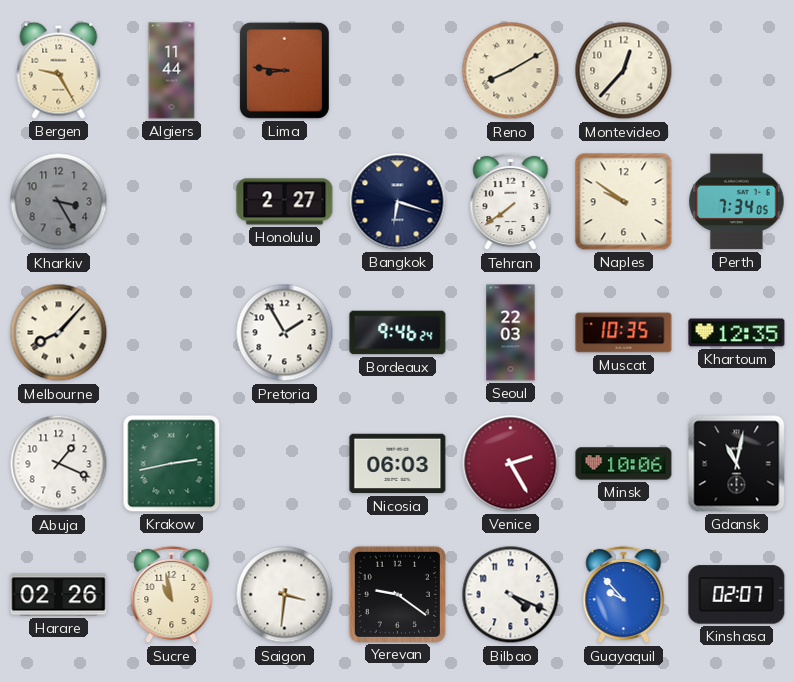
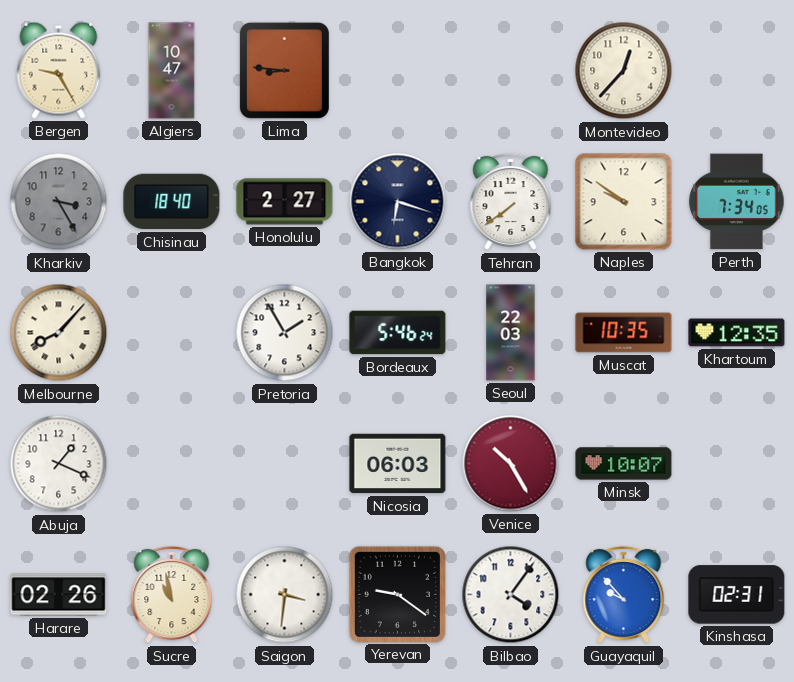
Algiers: 11:44 -> 10:47 (172, 71)
Reno: 8:10 -> none (511, 71)
Chisinau: none -> 18:40 (172, 202)
Bordeaux: 9:46 -> 5:46 (398, 333)
Krakow: 2:43 -> none (172, 464)
Venice: 2:25 -> 10:25 (511, 464)
Minsk: 10:06 -> 10:07 (624, 464)
Gdansk: 11:02 -> none (737, 464)
Bilbao: 4:19 -> 4:06 (511, 595)
Kinshasa: 02:07 -> 02:31 (737, 595)
